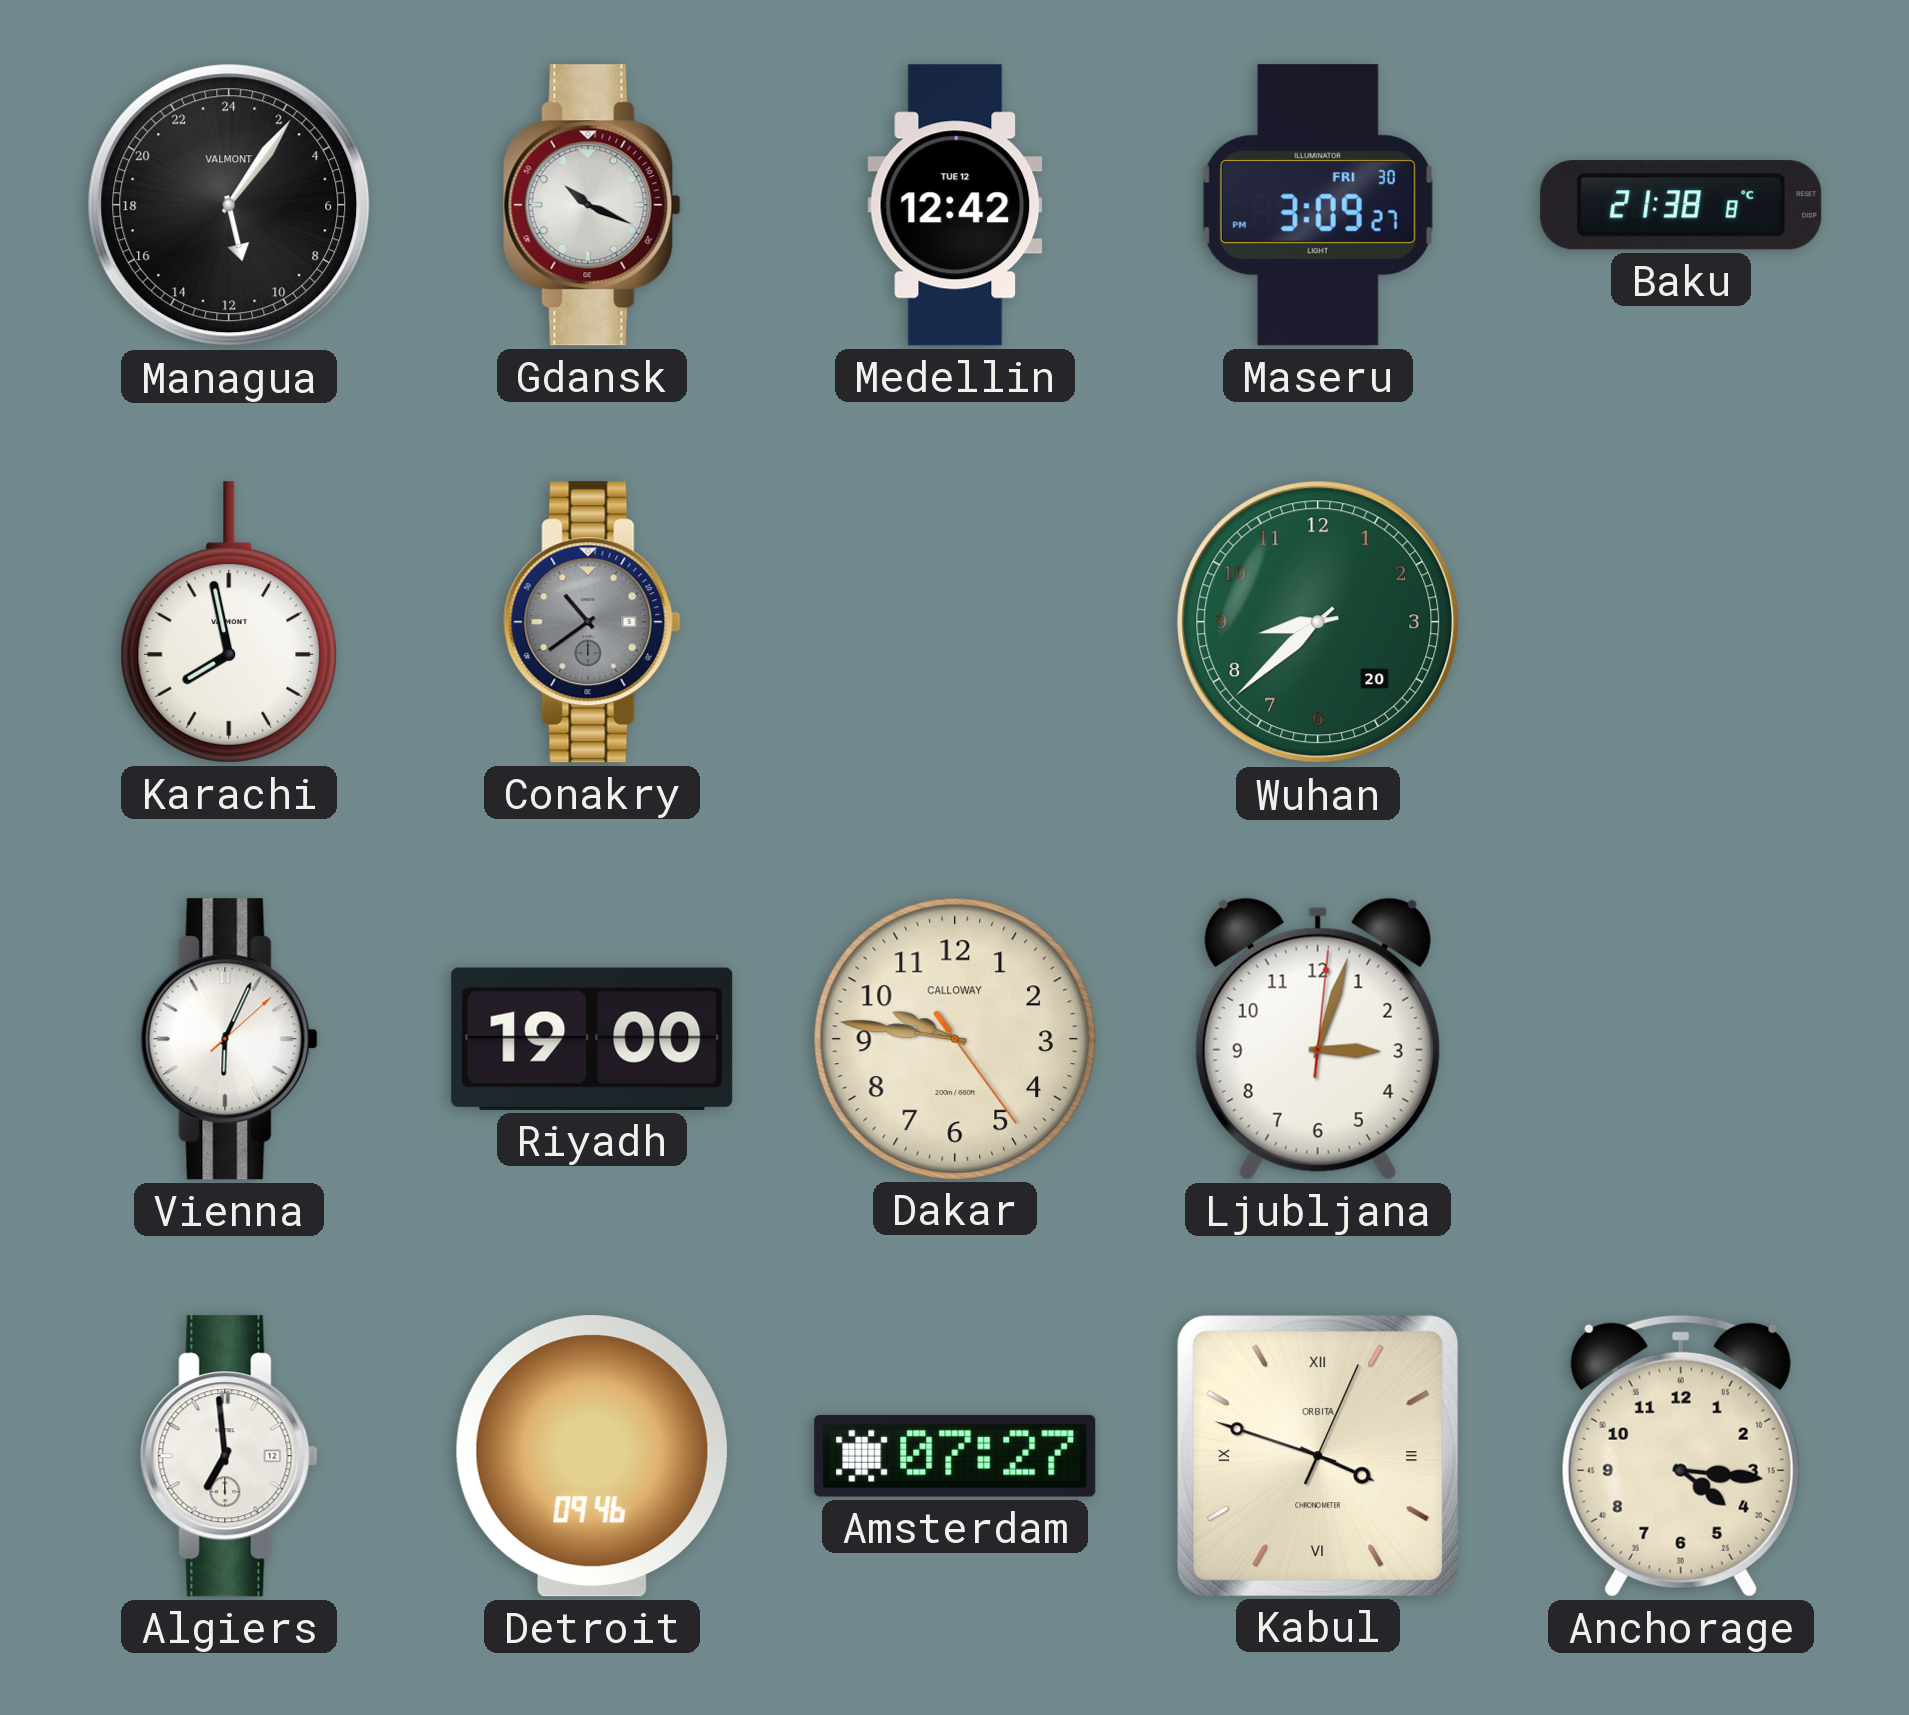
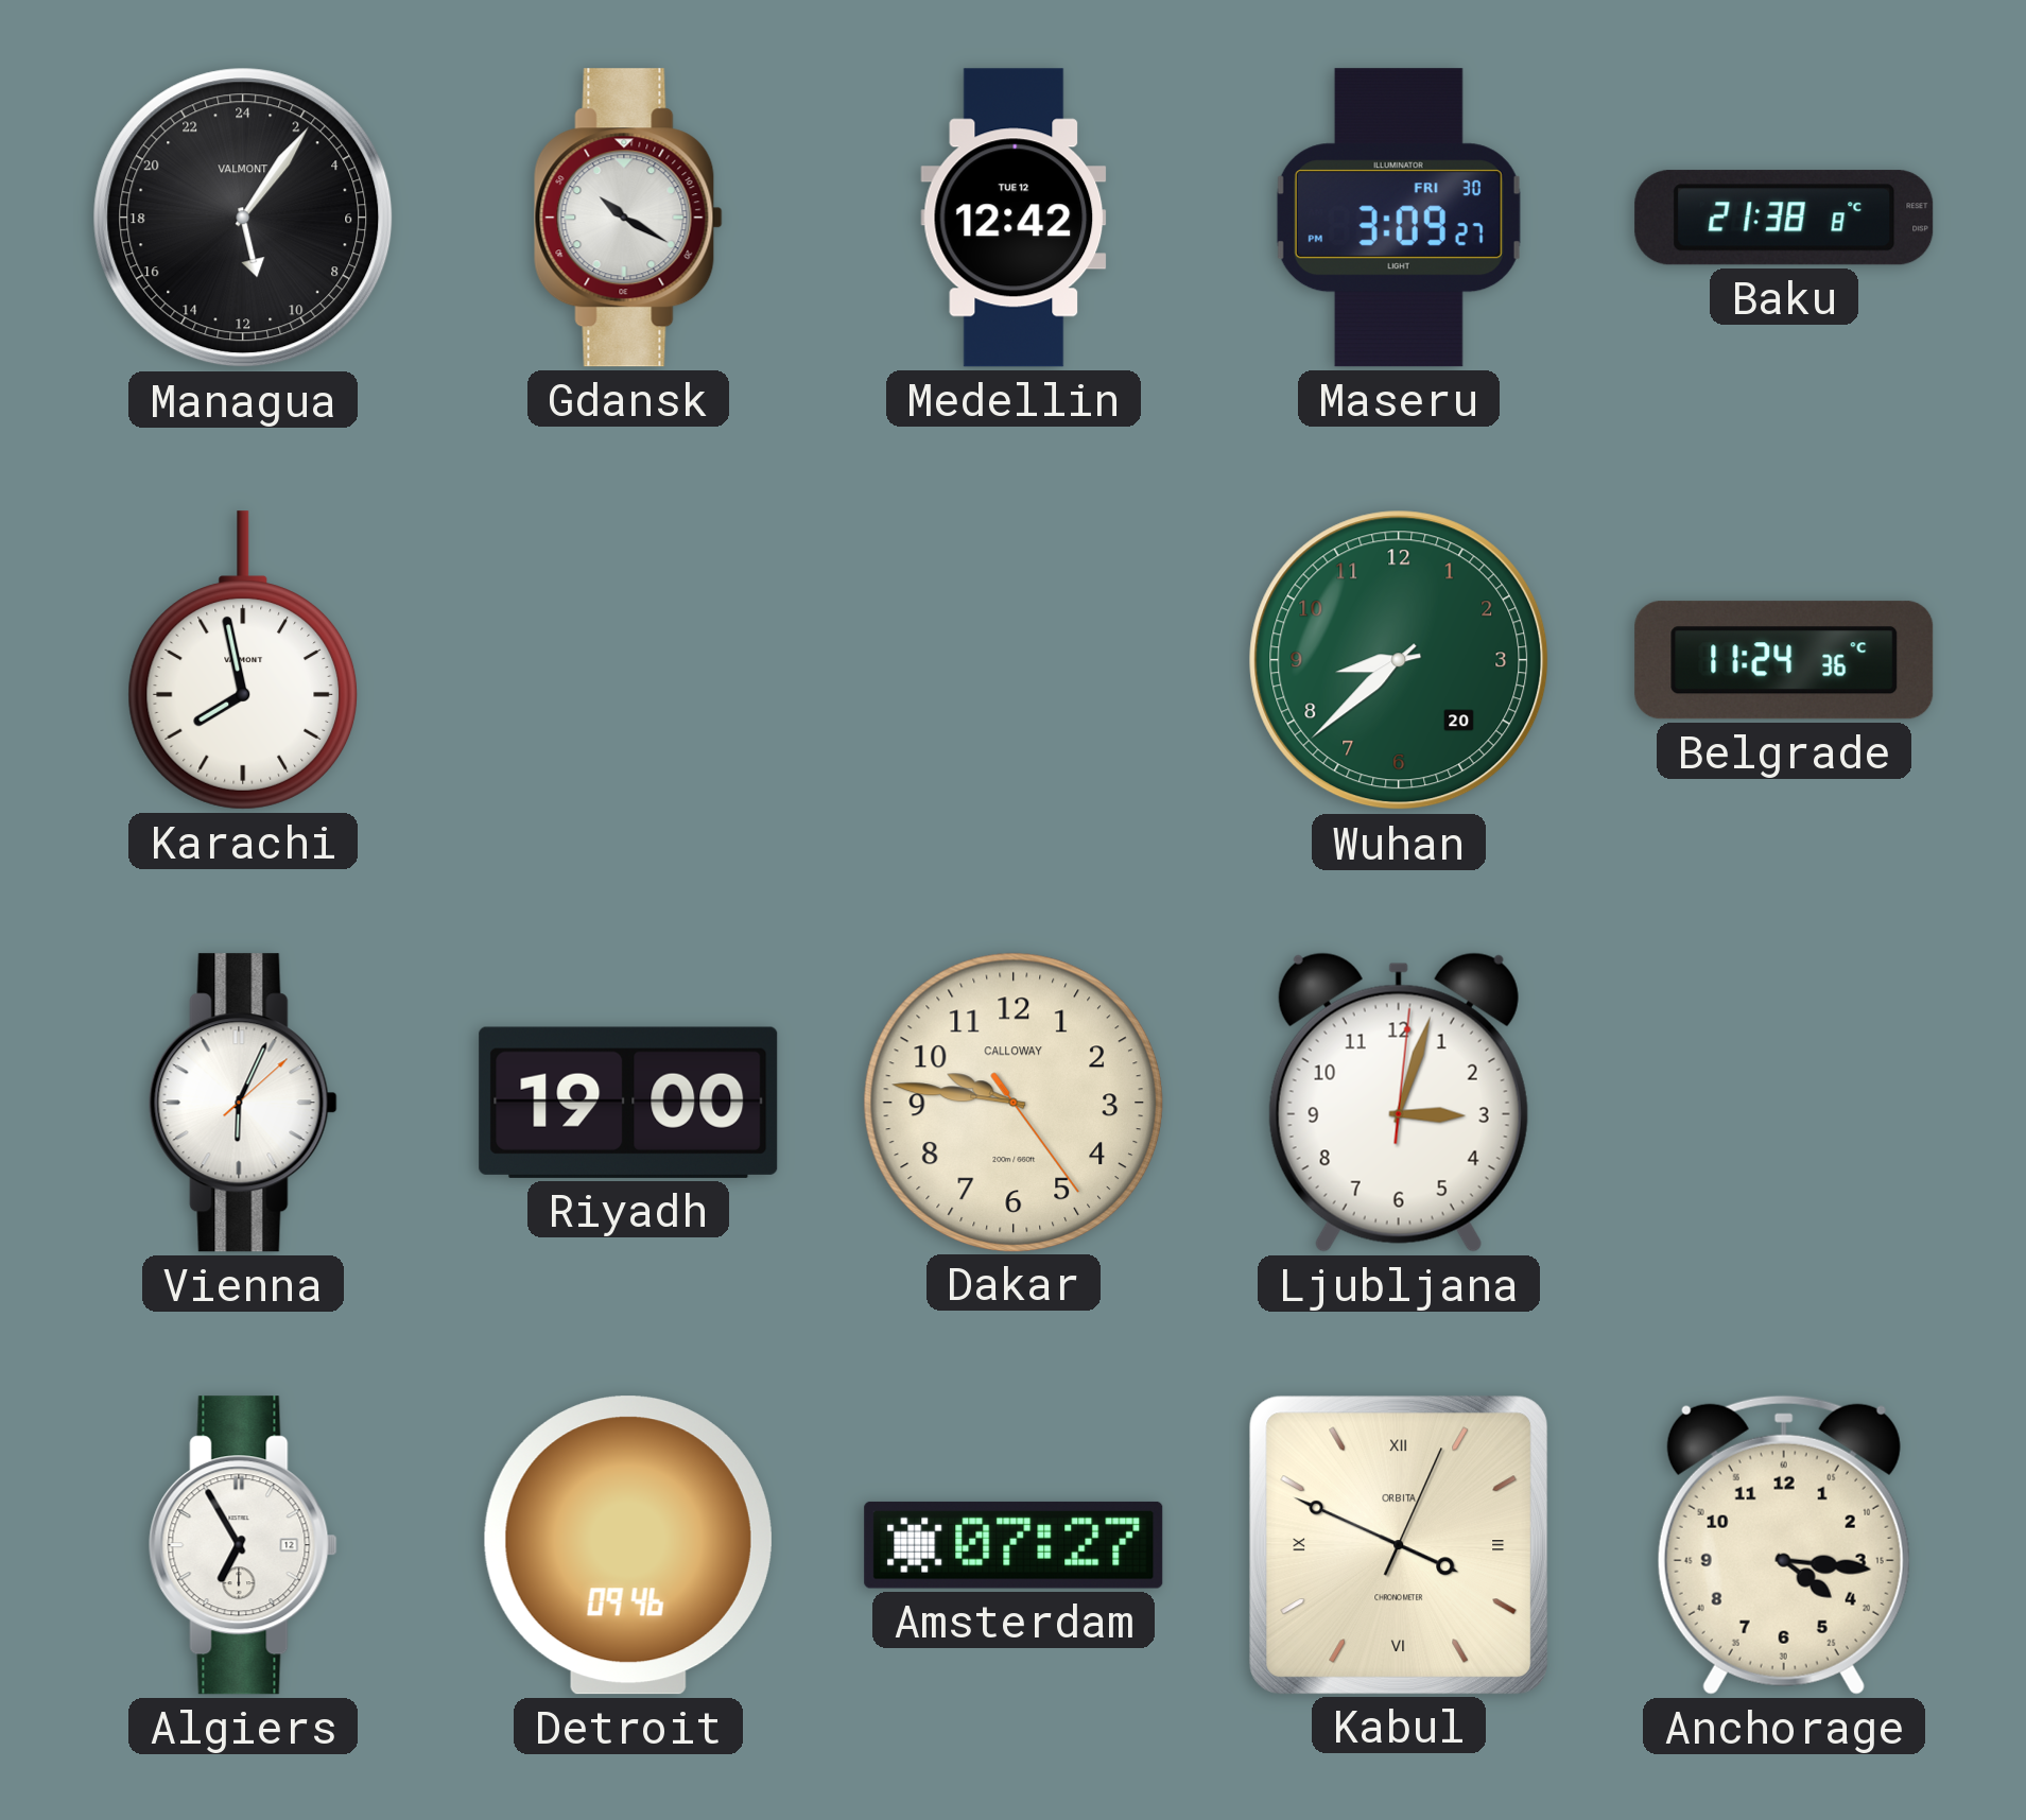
Gdansk: 10:19 -> 10:20 (628, 218)
Conakry: 10:39 -> none (592, 622)
Belgrade: none -> 11:24 (1784, 660)
Algiers: 6:59 -> 6:55 (243, 1545)
Kabul: 3:48 -> 3:49 (1398, 1544)
